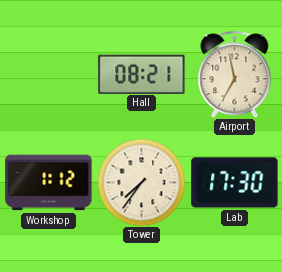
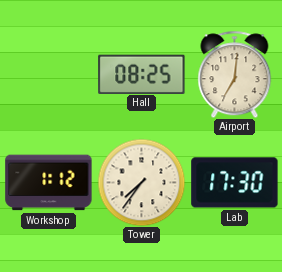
Hall: 08:21 -> 08:25 (142, 74)
Airport: 6:58 -> 7:01 (235, 74)
